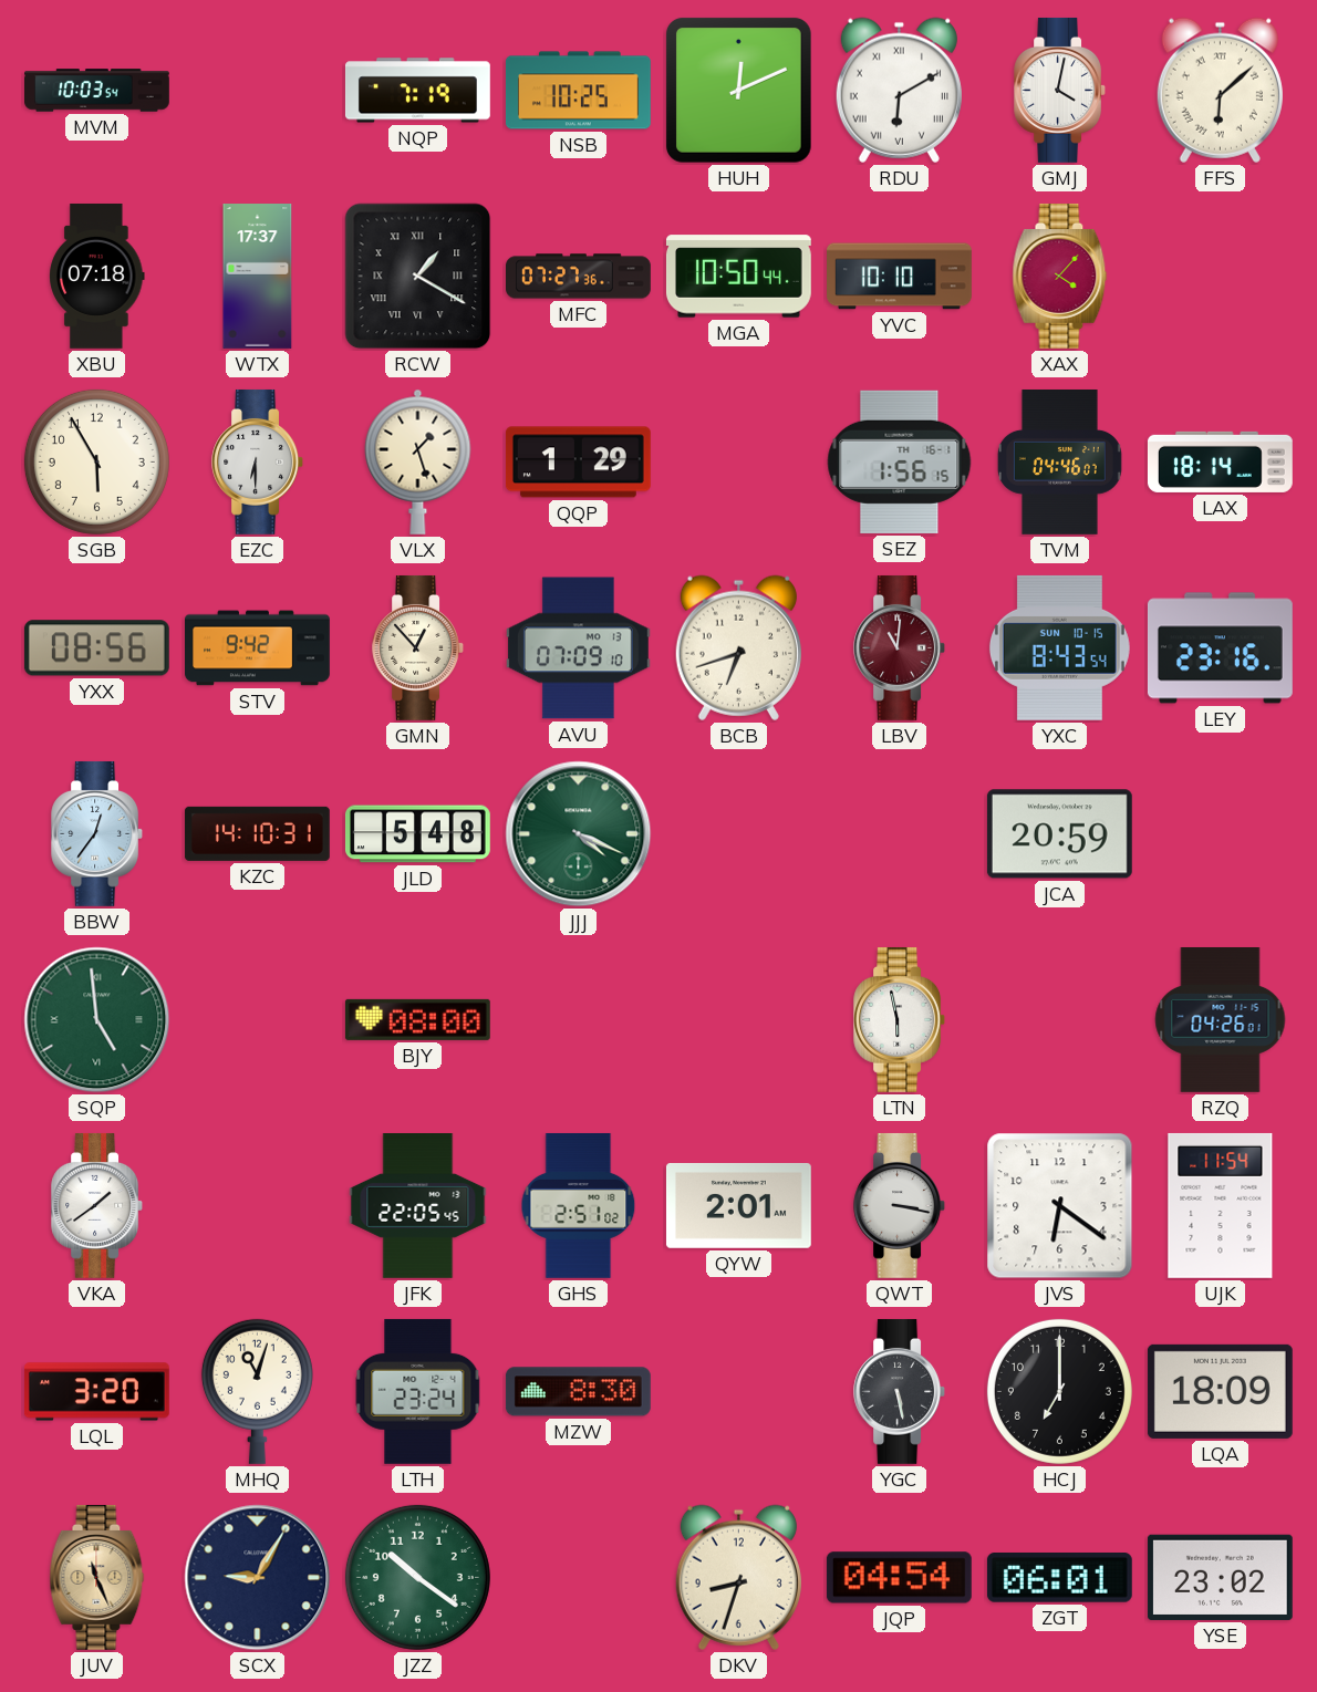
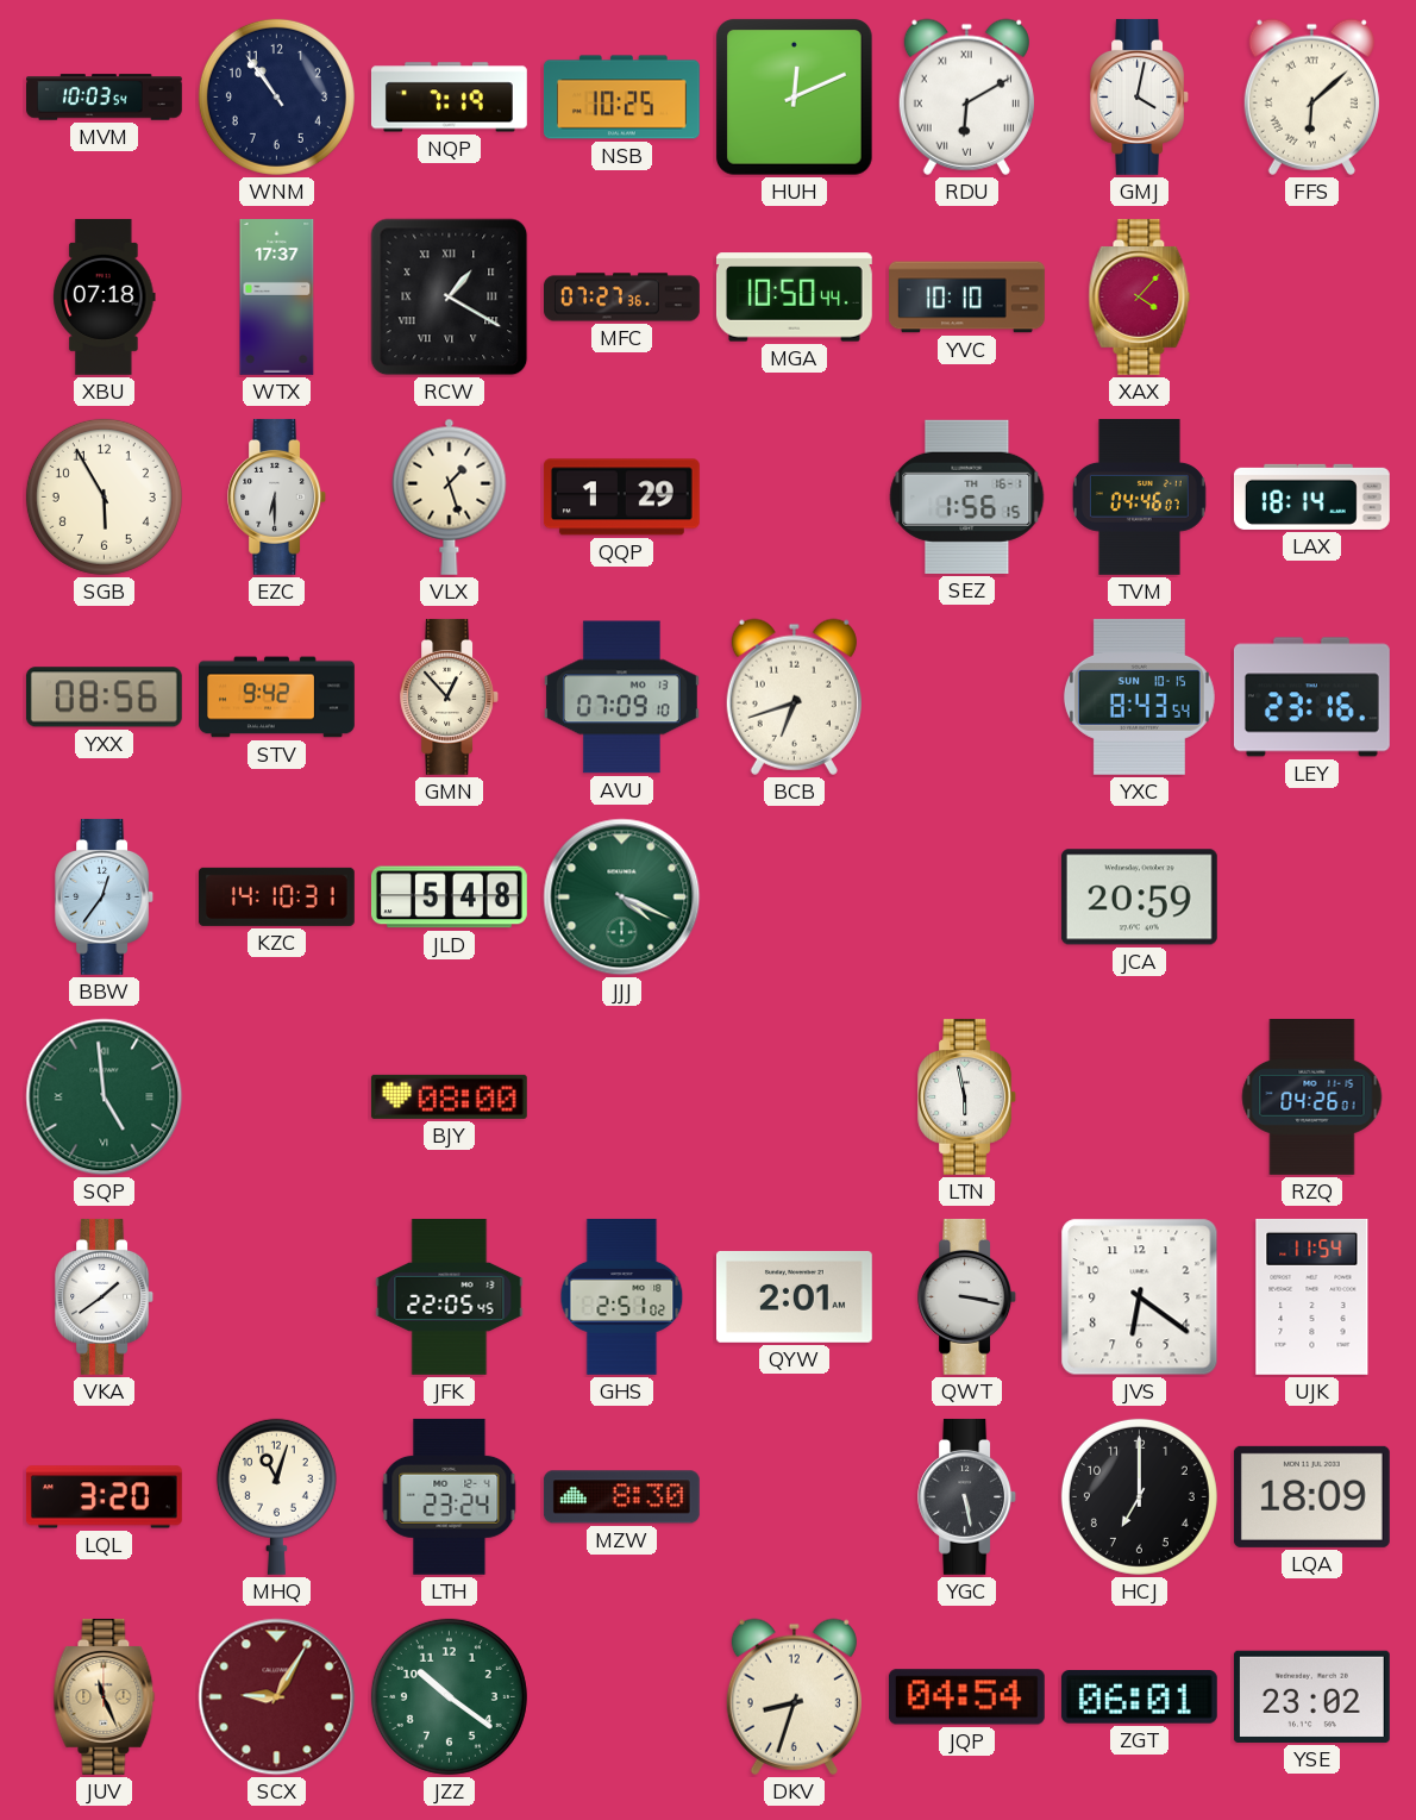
WNM: none -> 10:54 (276, 96)
LBV: 11:01 -> none (900, 647)
SCX dial: navy -> burgundy (277, 1697)
